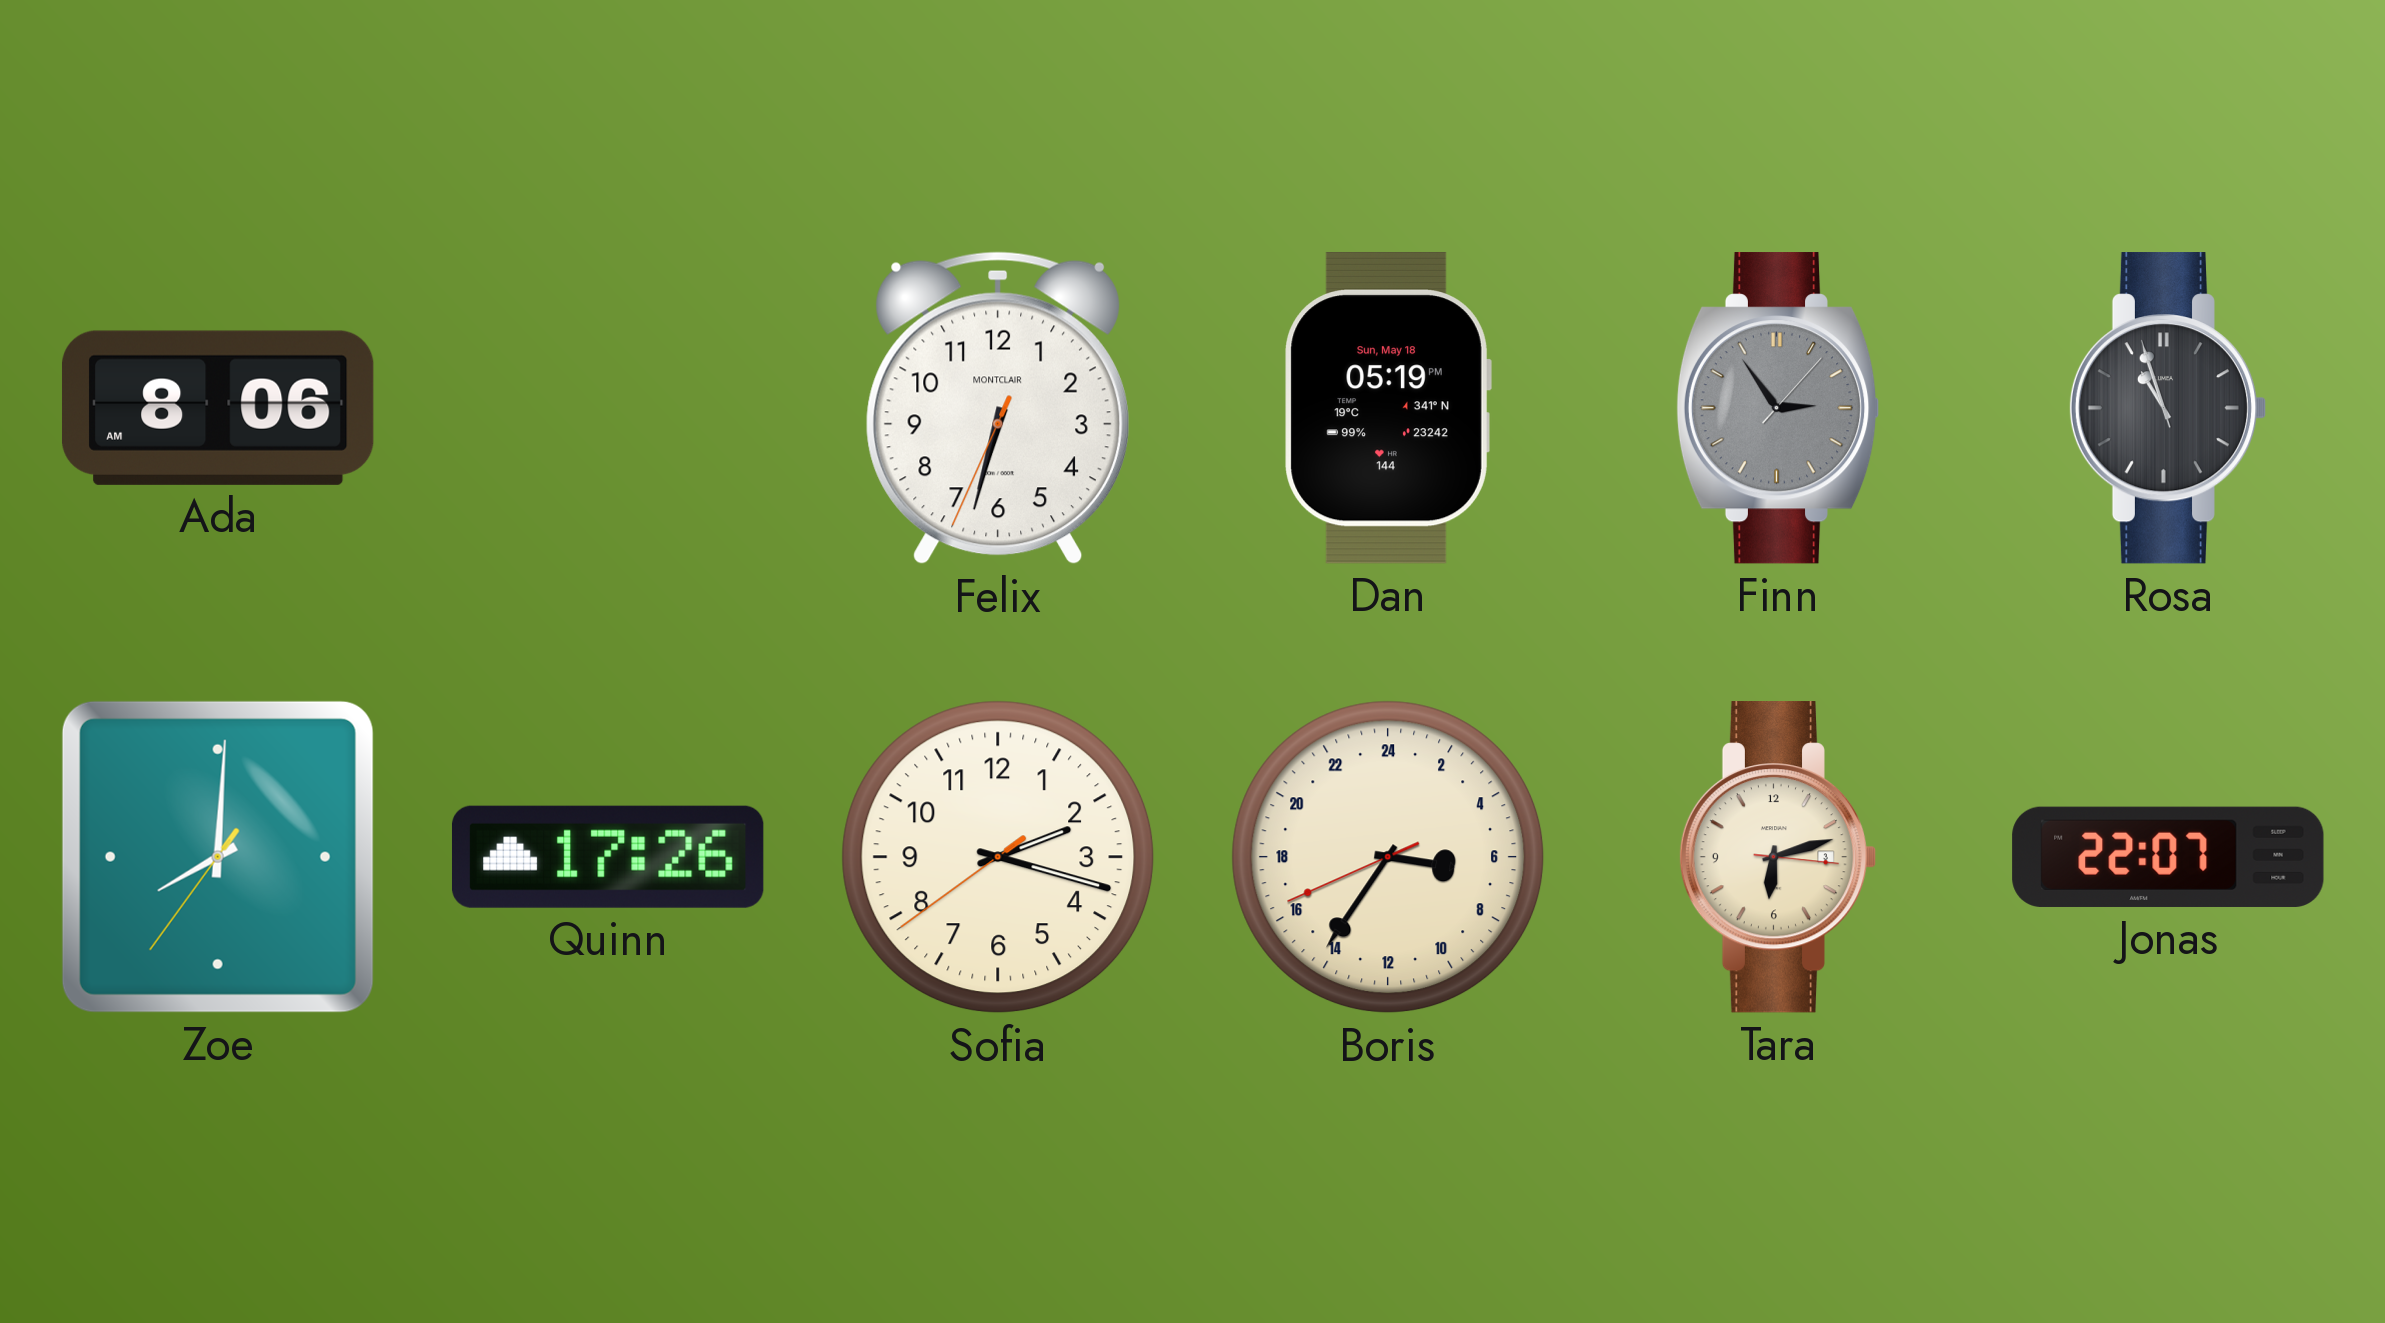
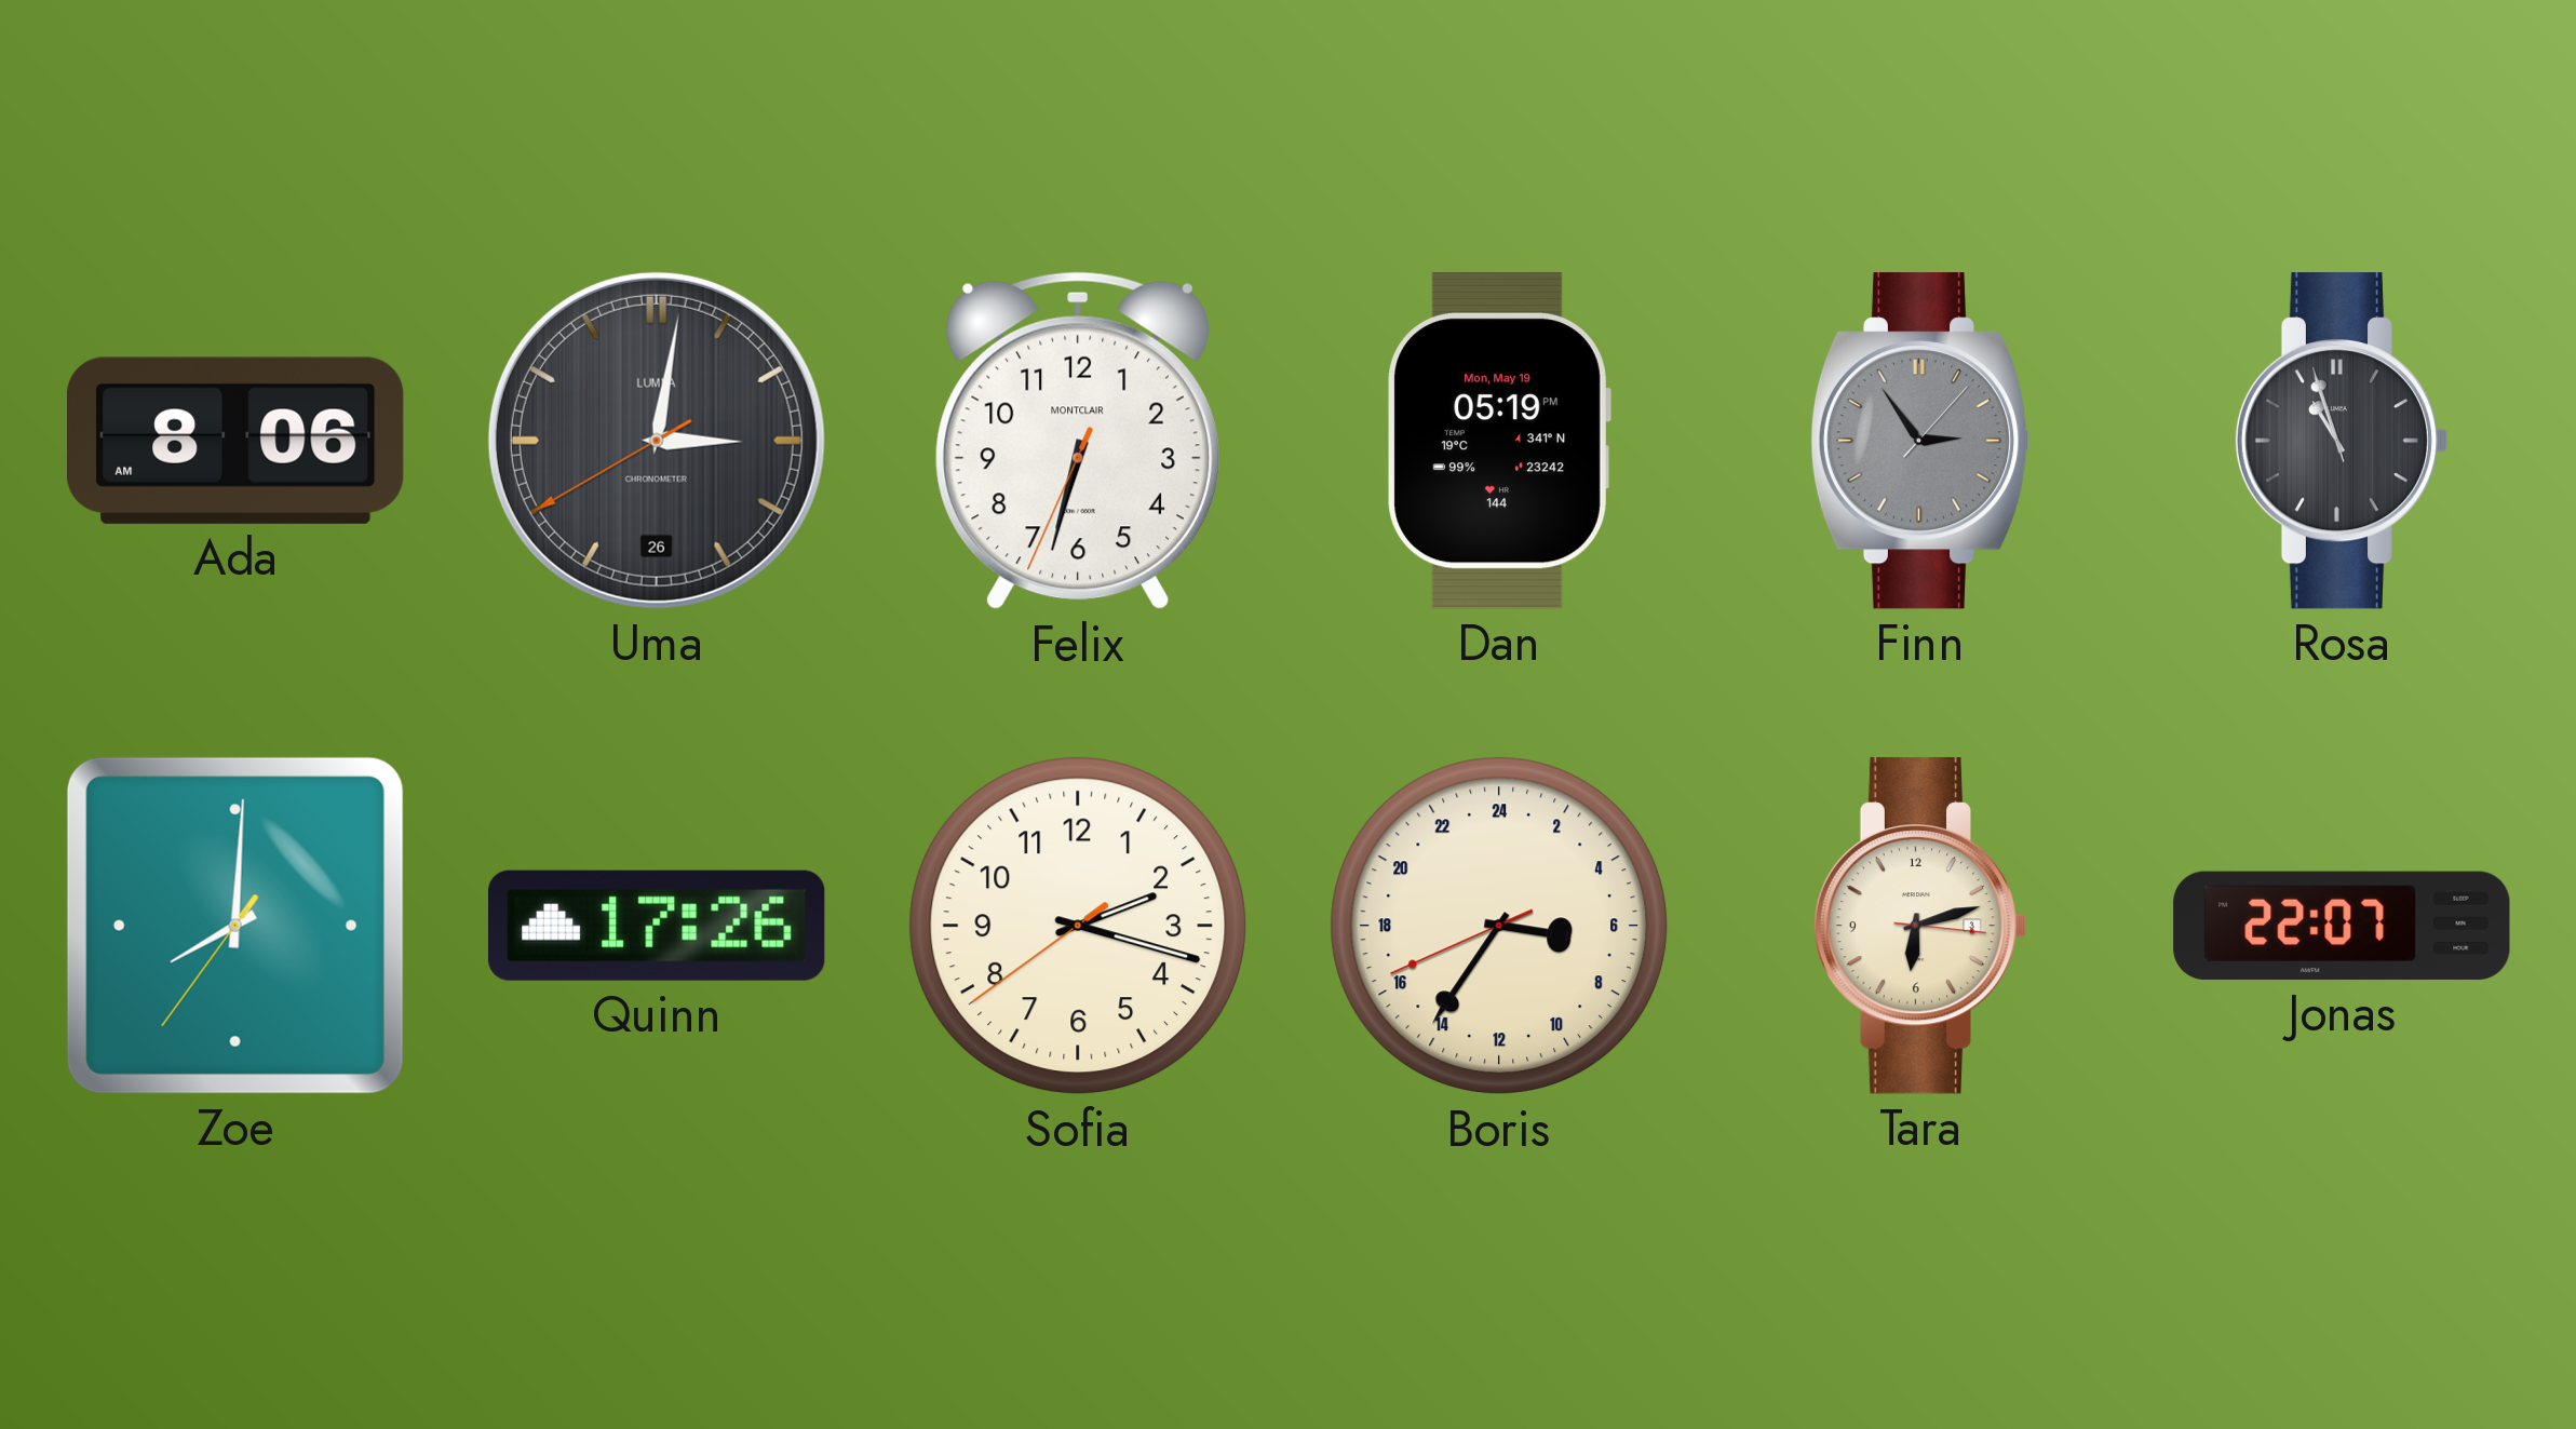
Uma: none -> 3:01 (657, 441)
Dan date: Sun, May 18 -> Mon, May 19 (1499, 441)
